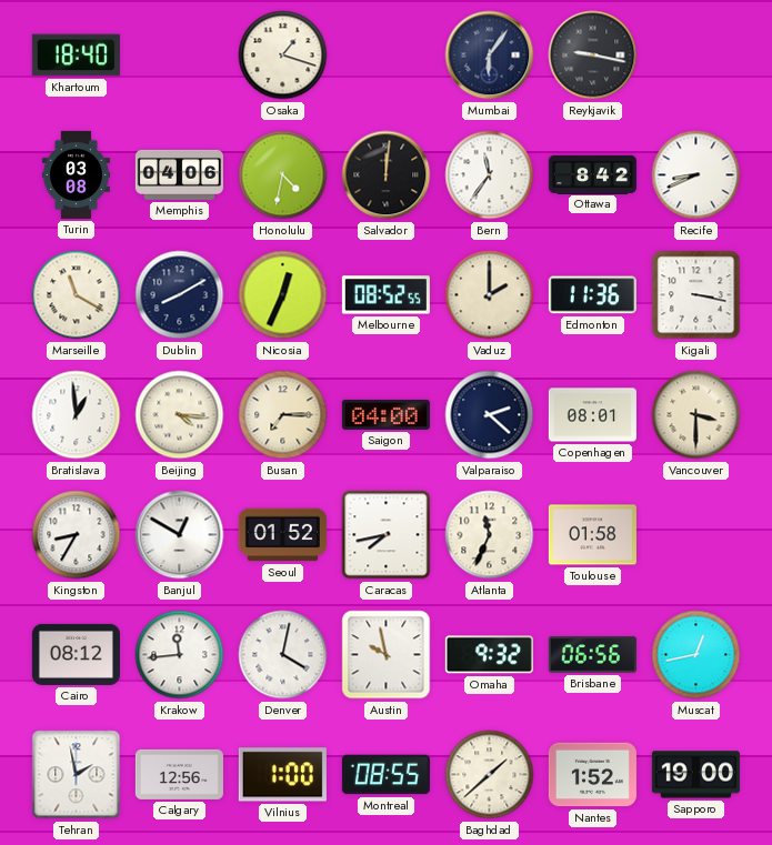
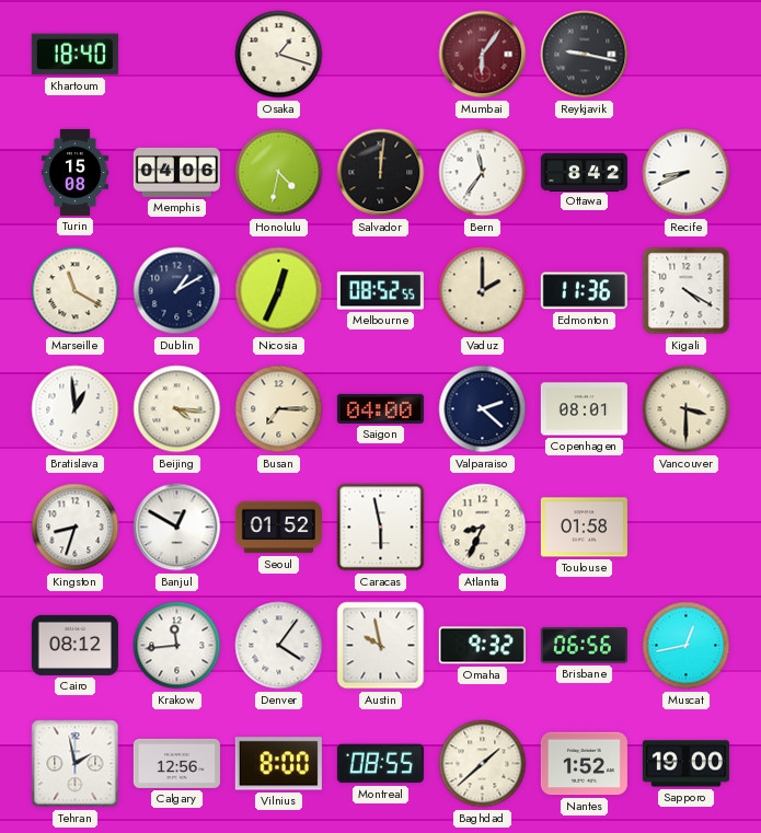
Mumbai dial: navy -> burgundy (483, 55)
Turin: 03:08 -> 15:08 (74, 172)
Dublin: 8:10 -> 1:10 (177, 291)
Kigali: 3:17 -> 4:20 (687, 291)
Kingston: 8:35 -> 8:33 (76, 528)
Caracas: 7:43 -> 5:58 (381, 528)
Atlanta: 11:34 -> 8:34 (483, 528)
Denver: 4:02 -> 4:06 (279, 646)
Vilnius: 1:00 -> 8:00 (278, 764)
